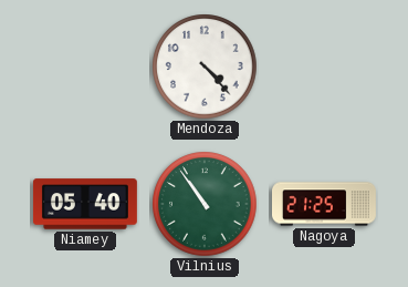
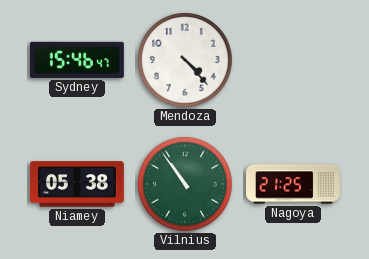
Sydney: none -> 15:46 (77, 60)
Niamey: 05:40 -> 05:38 (77, 184)
